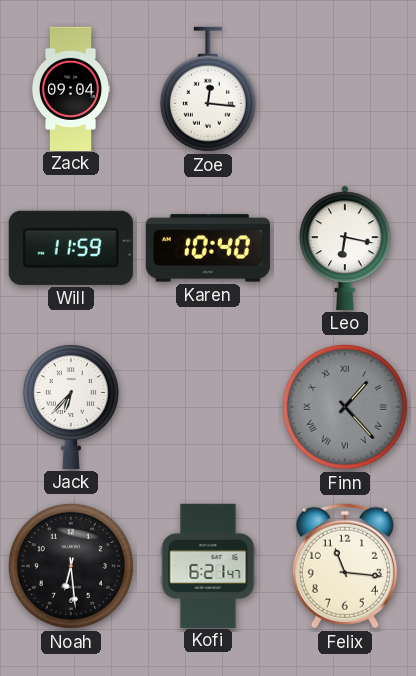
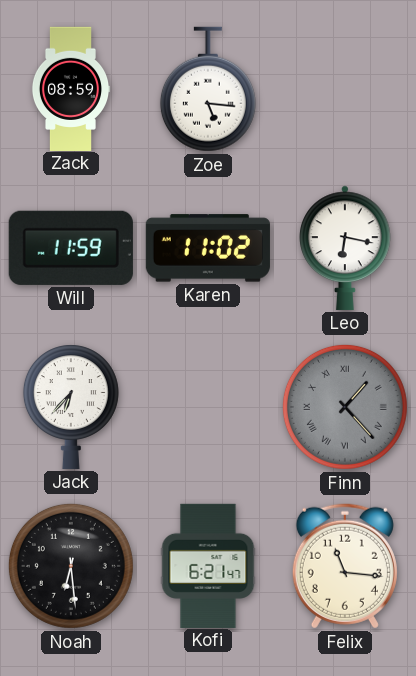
Zack: 09:04 -> 08:59 (71, 88)
Zoe: 12:16 -> 5:16 (208, 89)
Karen: 10:40 -> 11:02 (208, 248)
